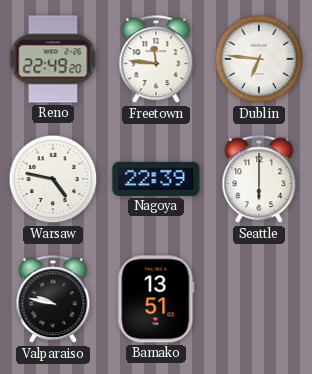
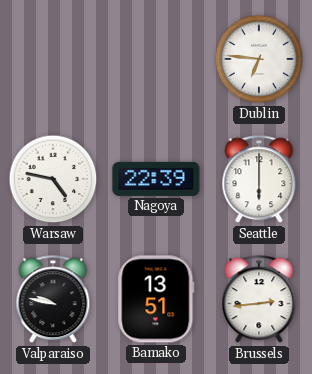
Reno: 22:49 -> none (53, 59)
Freetown: 11:46 -> none (156, 60)
Brussels: none -> 2:44 (259, 300)
